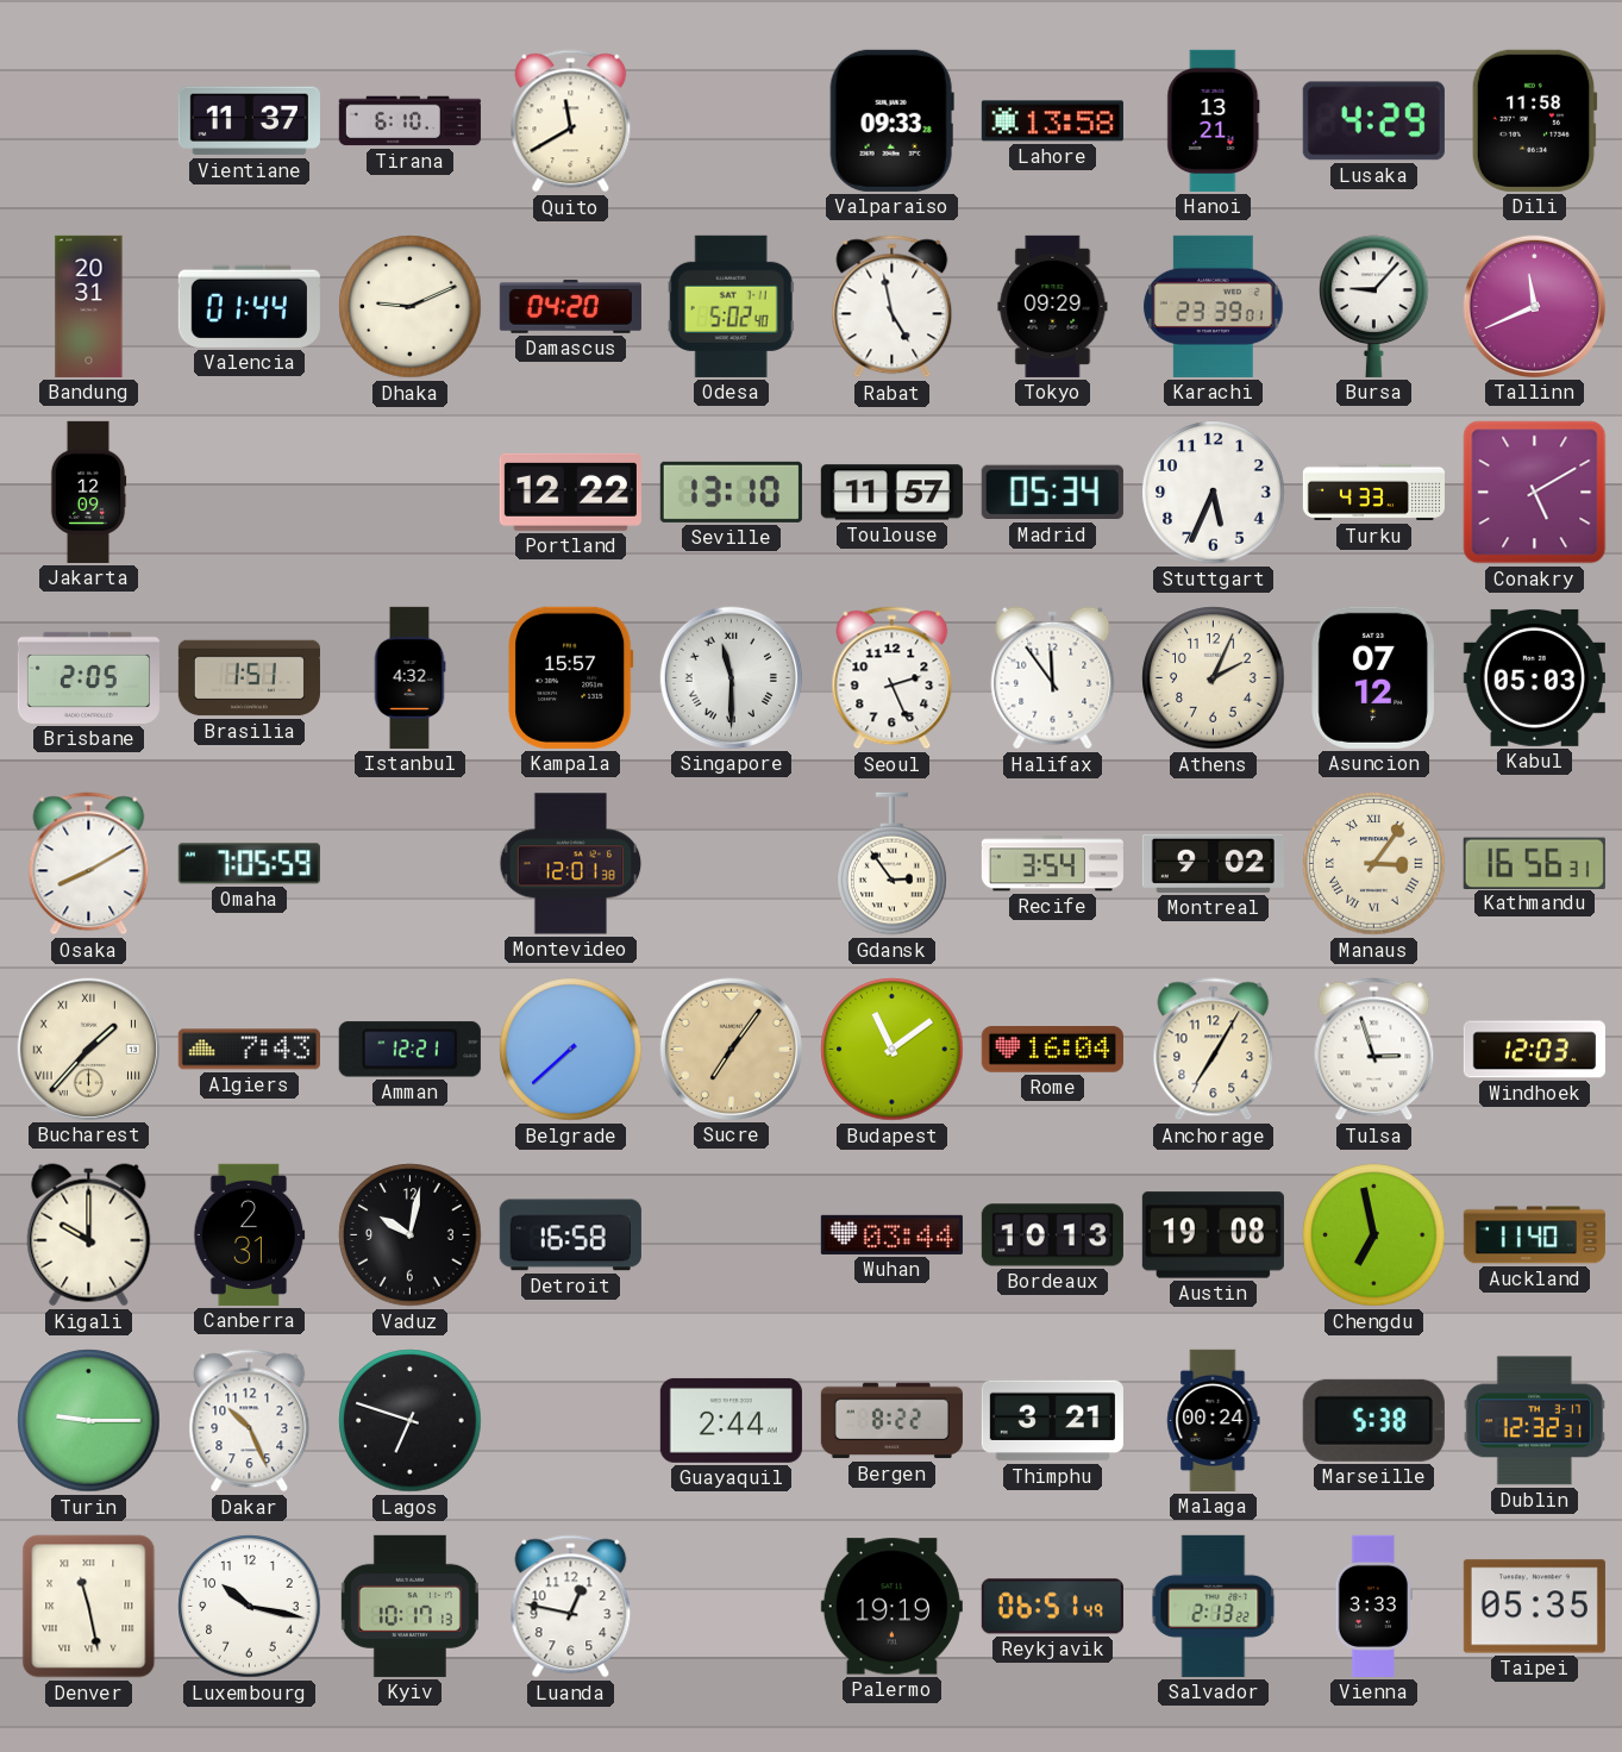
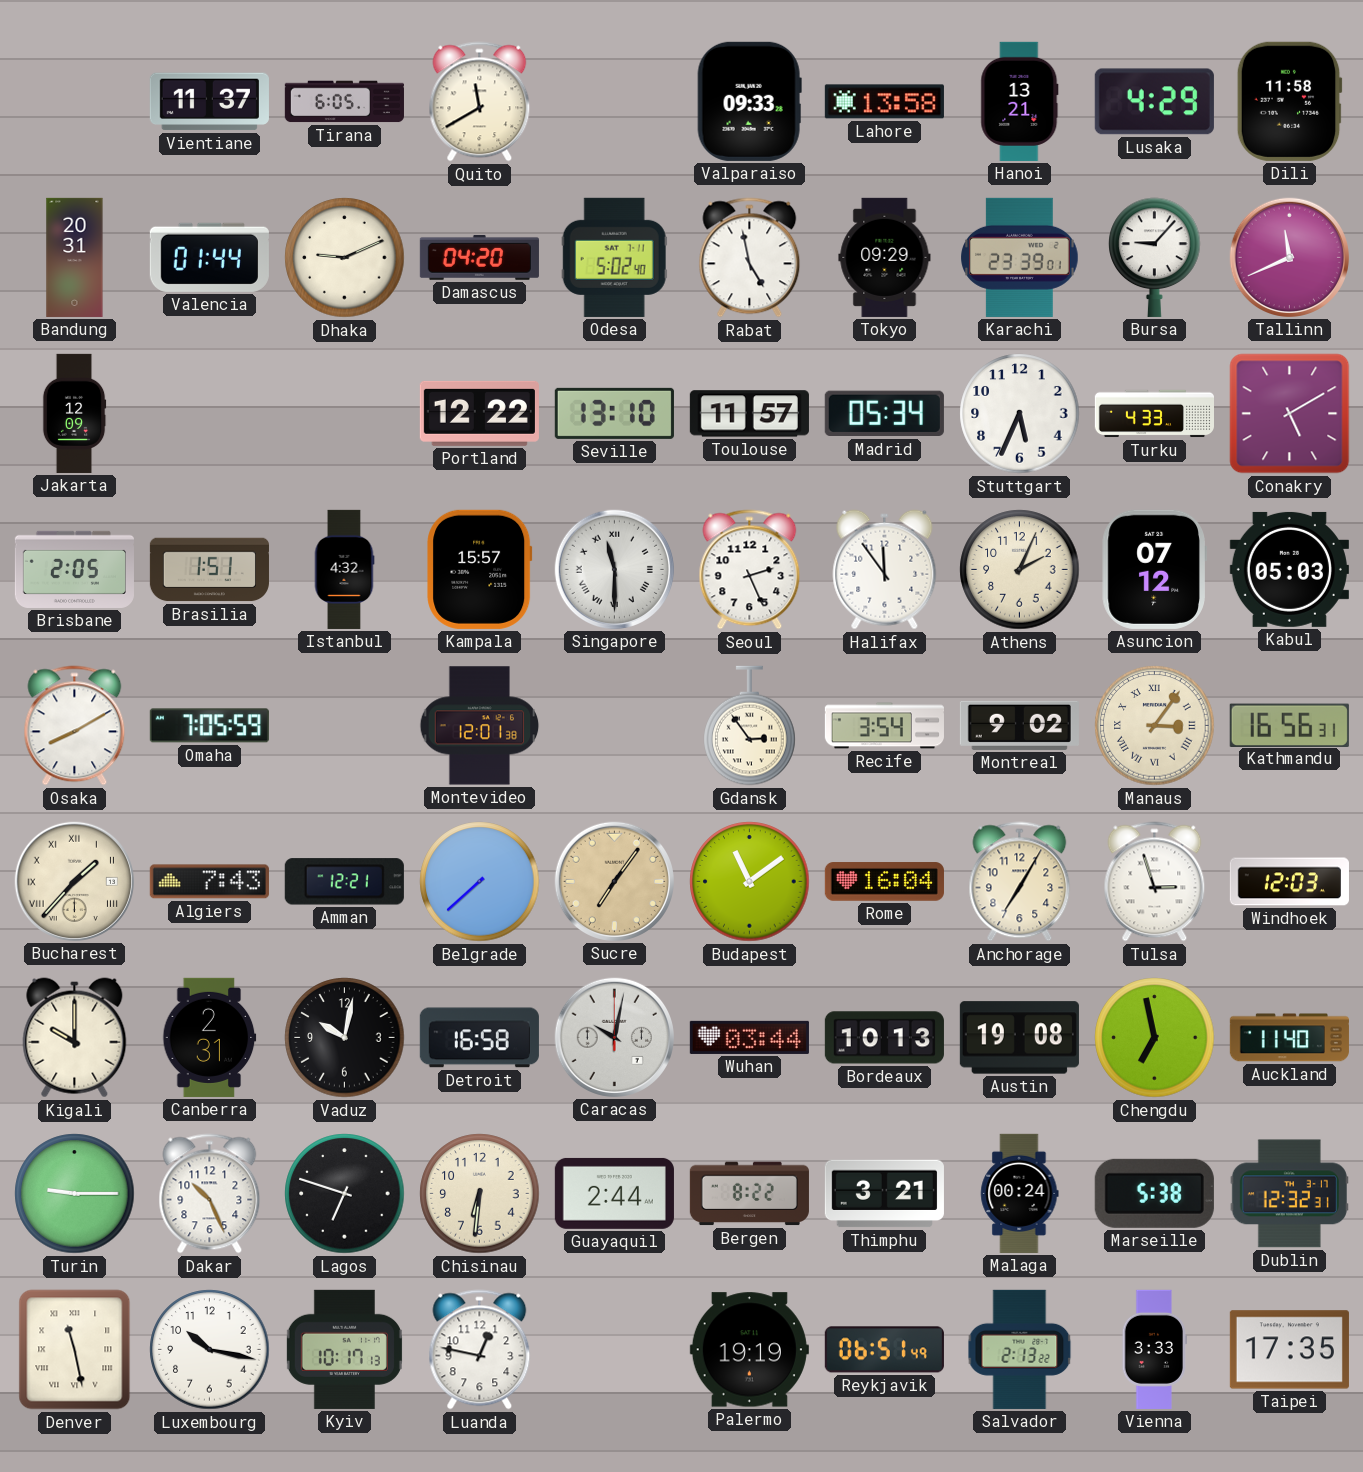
Tirana: 6:10 -> 6:05 (344, 102)
Caracas: none -> 10:02 (614, 1037)
Chisinau: none -> 6:31 (480, 1194)
Taipei: 05:35 -> 17:35 (1289, 1350)
